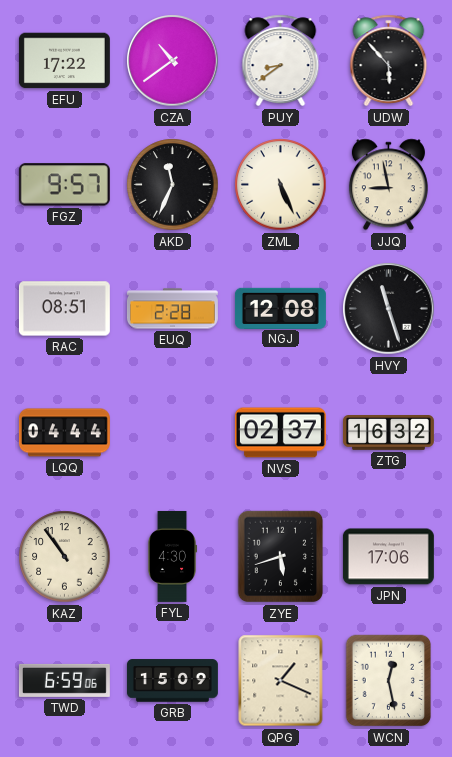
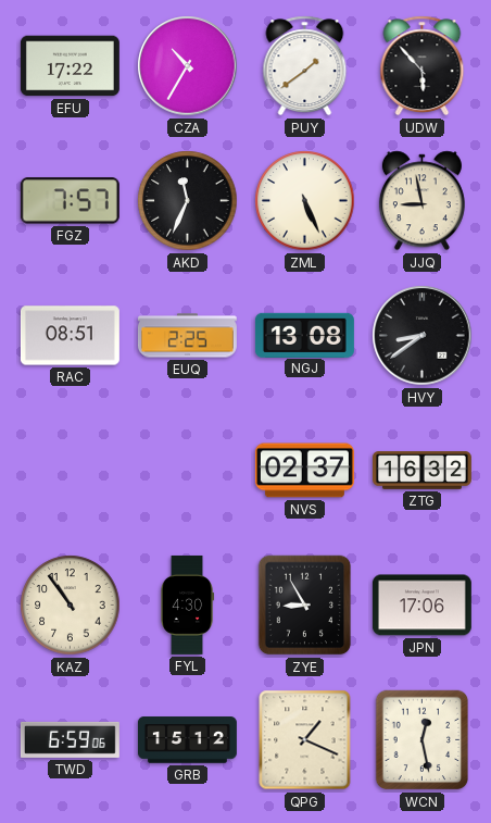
CZA: 10:39 -> 10:35 (188, 66)
PUY: 8:39 -> 1:39 (305, 66)
FGZ: 9:57 -> 7:57 (70, 201)
EUQ: 2:28 -> 2:25 (187, 336)
NGJ: 12:08 -> 13:08 (304, 335)
HVY: 11:27 -> 8:39 (423, 336)
LQQ: 04:44 -> none (64, 433)
ZYE: 5:42 -> 8:55 (305, 606)
GRB: 15:09 -> 15:12 (187, 740)
